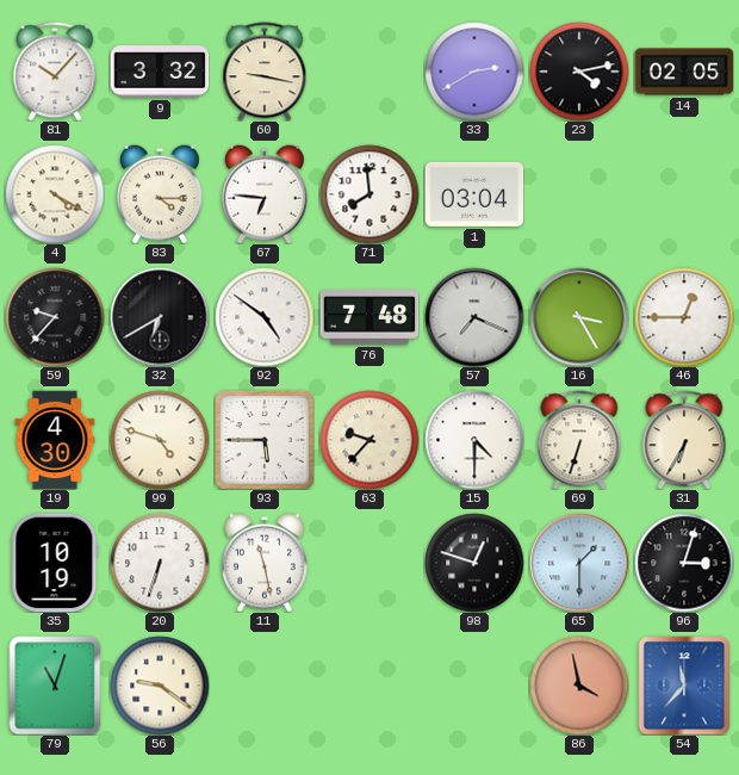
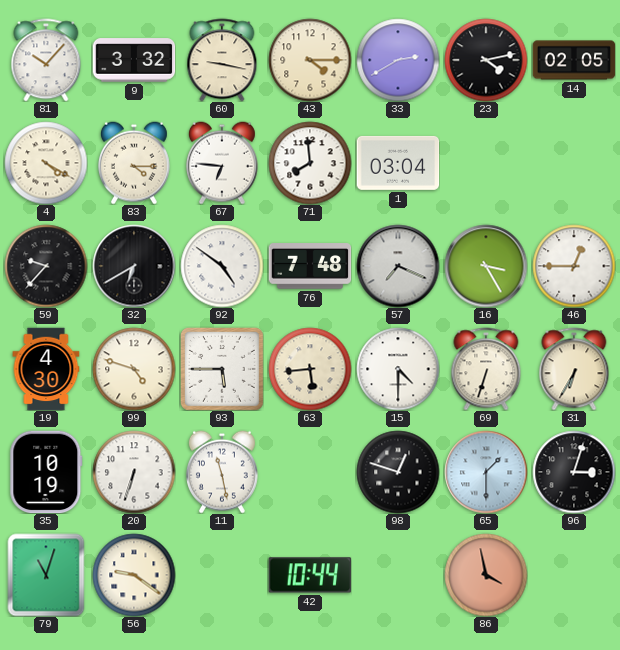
43: none -> 4:15 (310, 60)
63: 9:37 -> 5:44 (310, 369)
42: none -> 10:44 (310, 575)
54: 11:37 -> none (684, 686)
